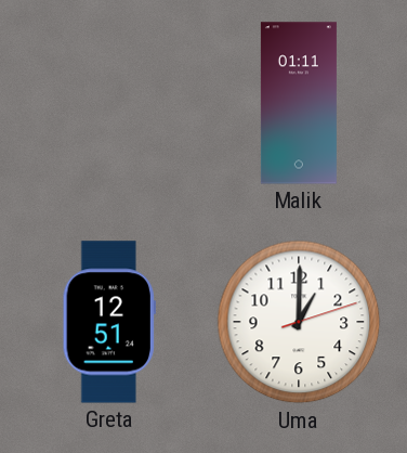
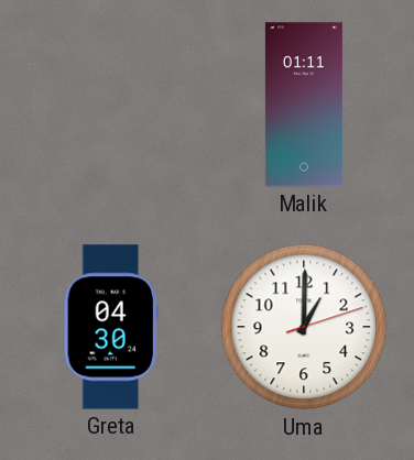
Greta: 12:51 -> 04:30 (111, 327)
